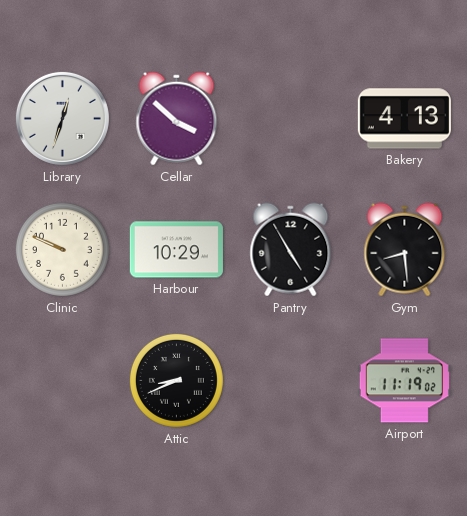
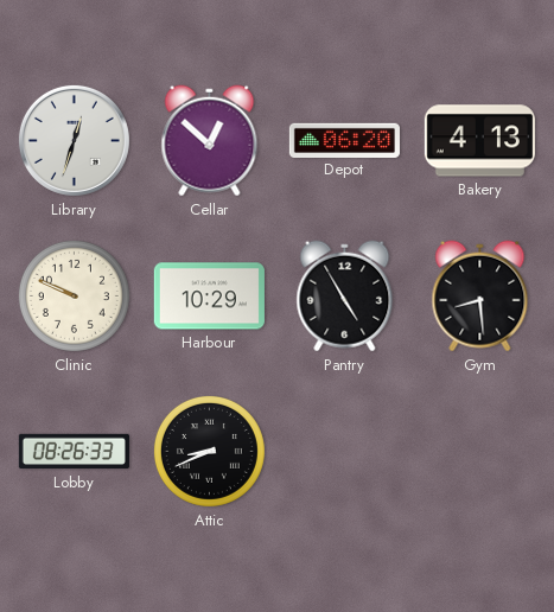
Cellar: 3:52 -> 12:52 (210, 141)
Depot: none -> 06:20 (344, 140)
Lobby: none -> 08:26 (74, 452)
Airport: 11:19 -> none (404, 381)
